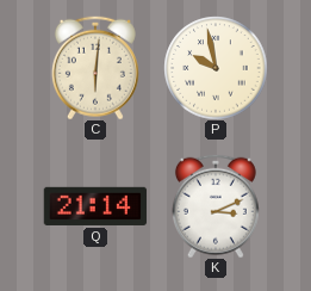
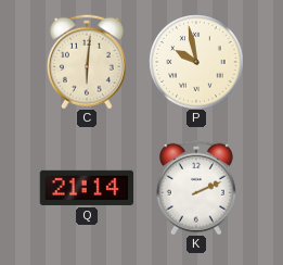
K: 3:11 -> 2:11 (196, 188)
